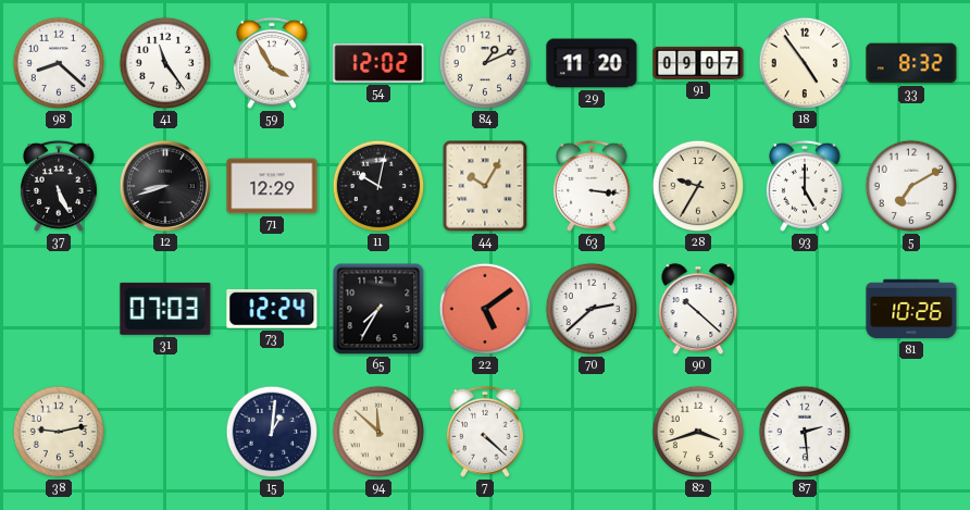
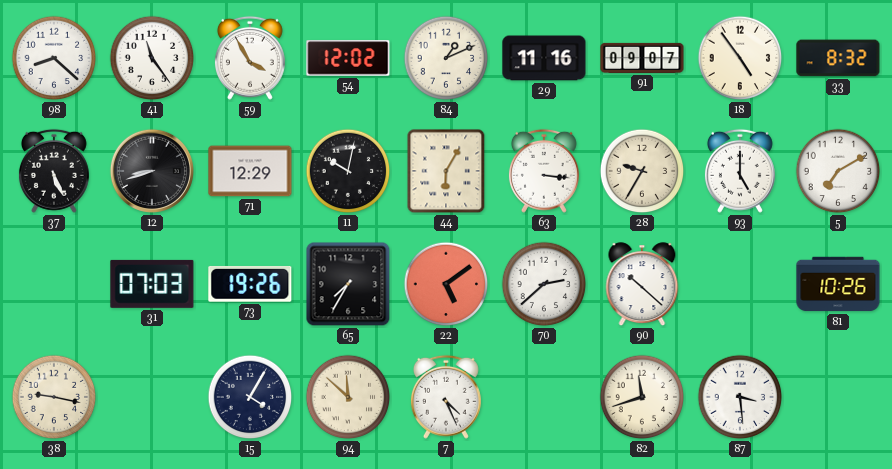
29: 11:20 -> 11:16 (544, 58)
44: 10:05 -> 6:05 (446, 171)
73: 12:24 -> 19:26 (250, 284)
38: 9:13 -> 9:17 (54, 397)
15: 1:01 -> 4:05 (250, 397)
7: 4:22 -> 4:26 (446, 397)
82: 3:42 -> 11:42 (642, 397)
87: 2:29 -> 3:29 (740, 397)
